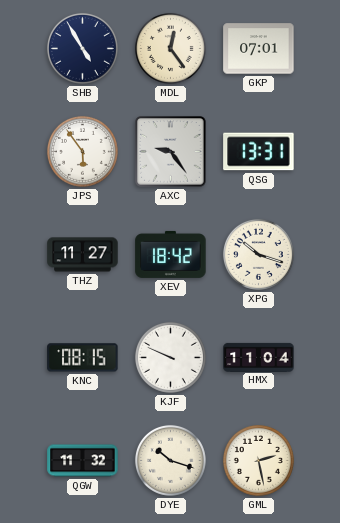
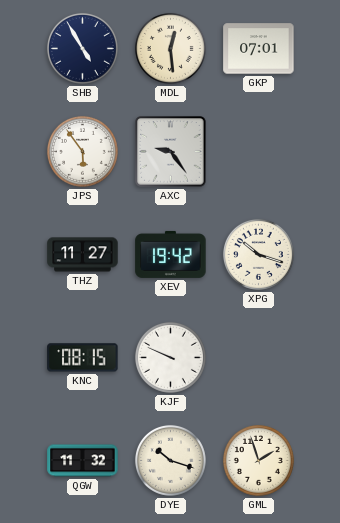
MDL: 12:24 -> 12:29 (170, 48)
QSG: 13:31 -> none (259, 152)
XEV: 18:42 -> 19:42 (171, 254)
HMX: 11:04 -> none (259, 357)
GML: 2:28 -> 1:57 (258, 460)
